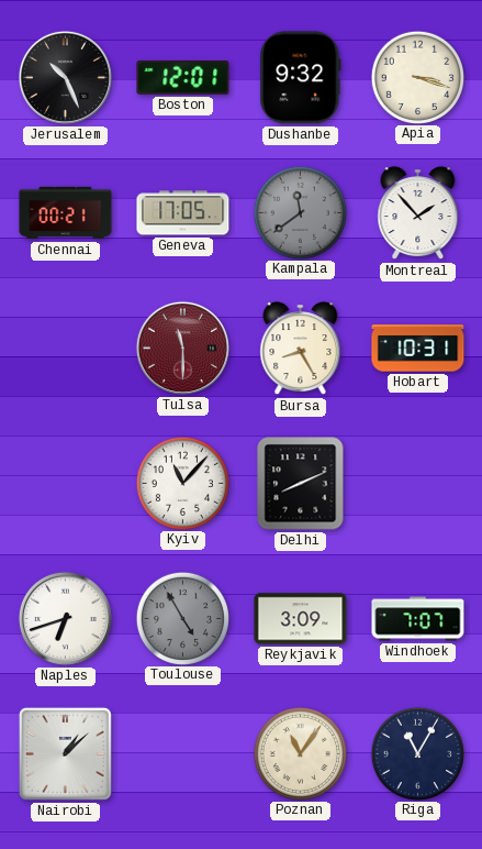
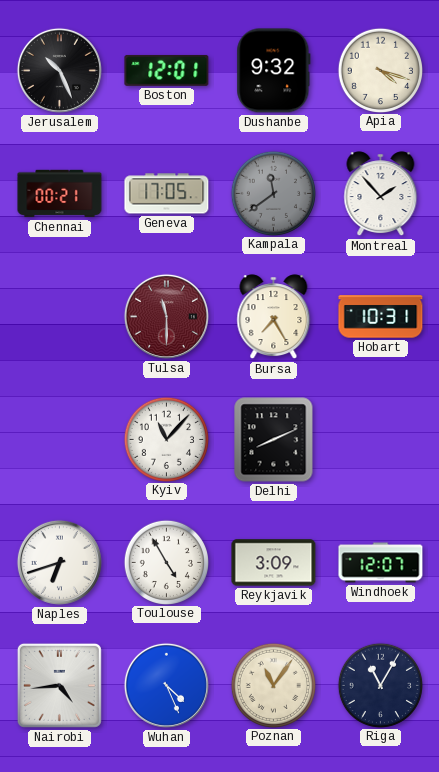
Apia: 3:18 -> 4:18 (380, 70)
Bursa: 8:25 -> 7:25 (274, 317)
Toulouse dial: grey -> white (166, 562)
Windhoek: 7:07 -> 12:07 (381, 563)
Nairobi: 1:08 -> 4:44 (59, 685)
Wuhan: none -> 4:26 (166, 685)
